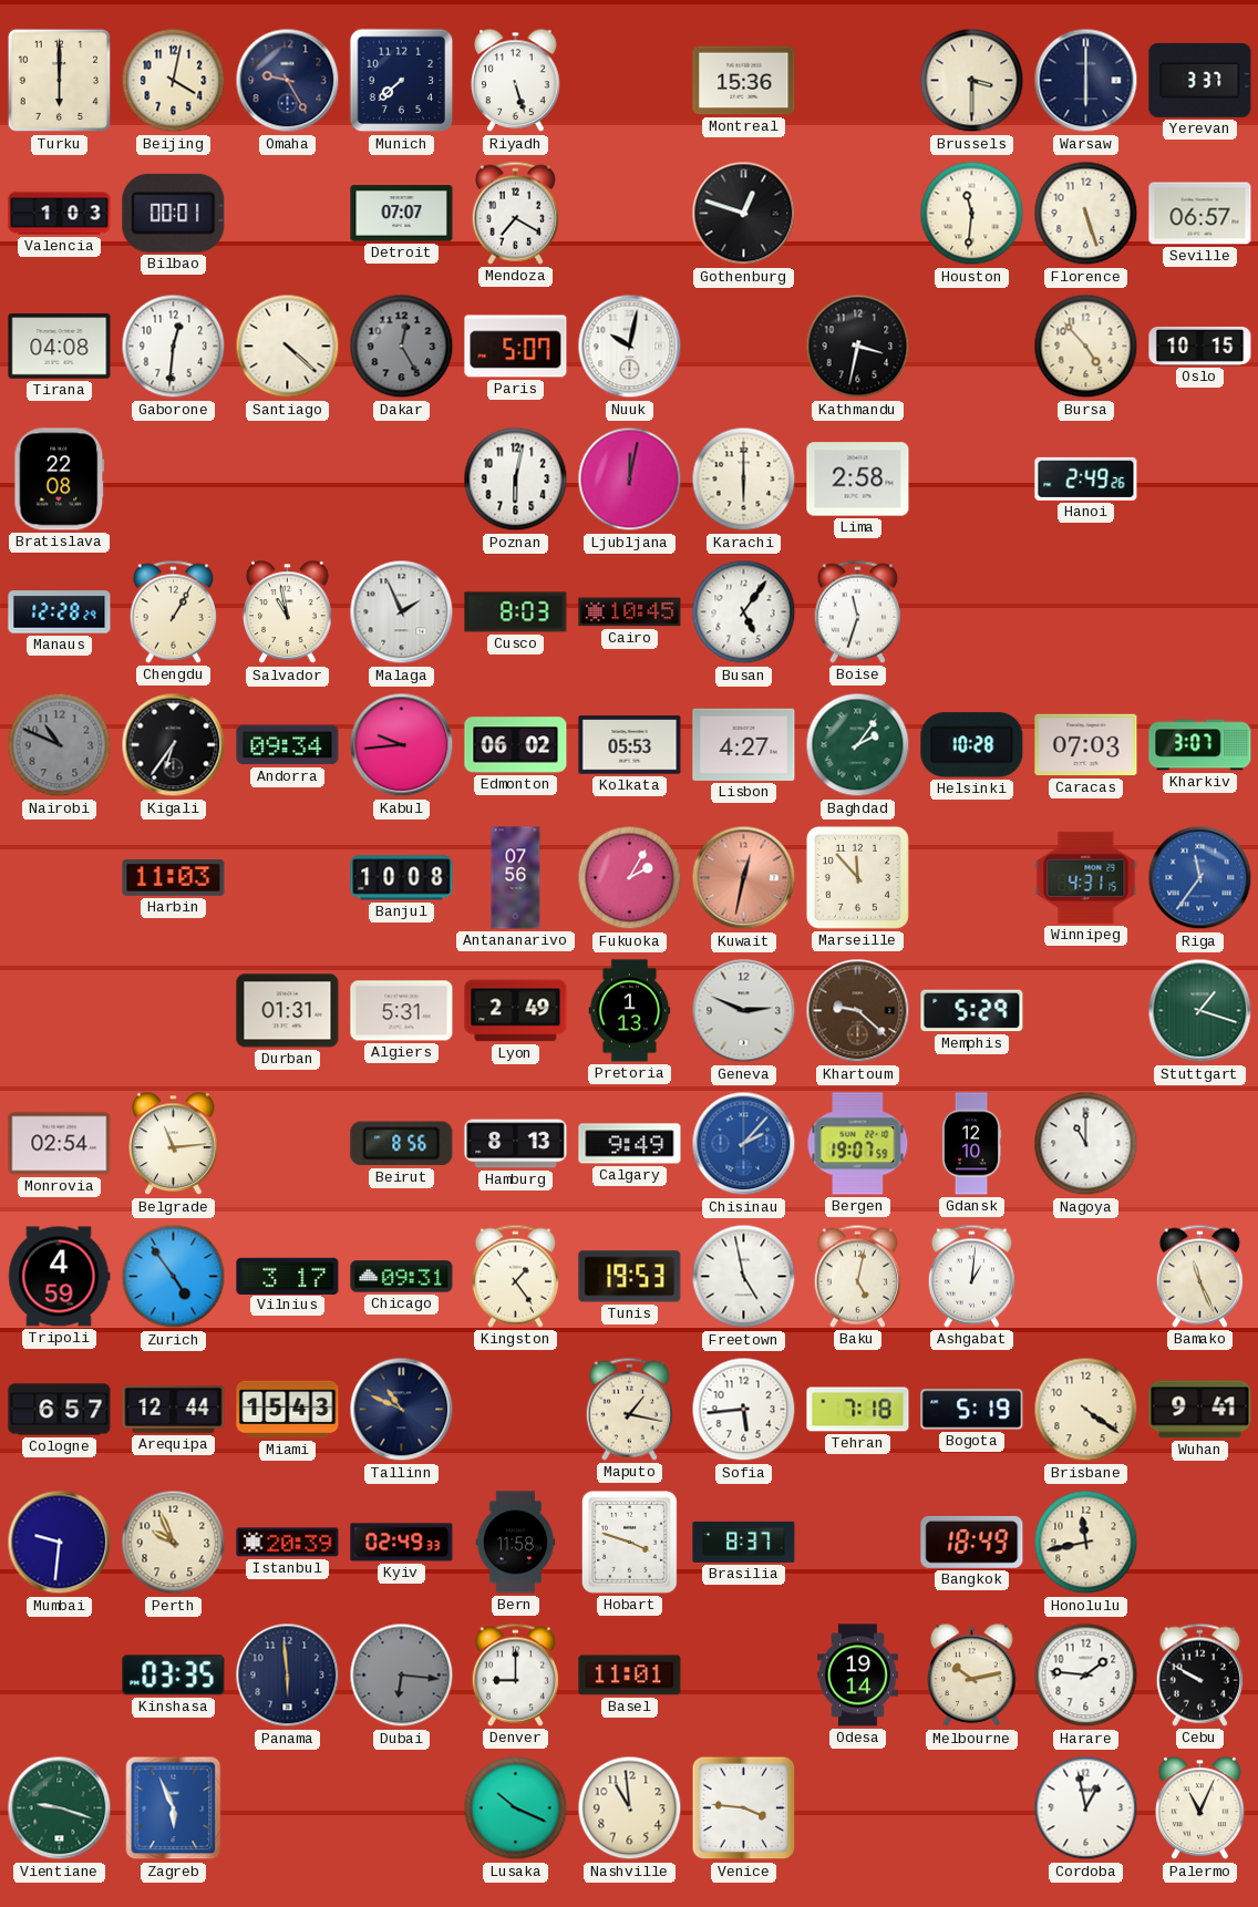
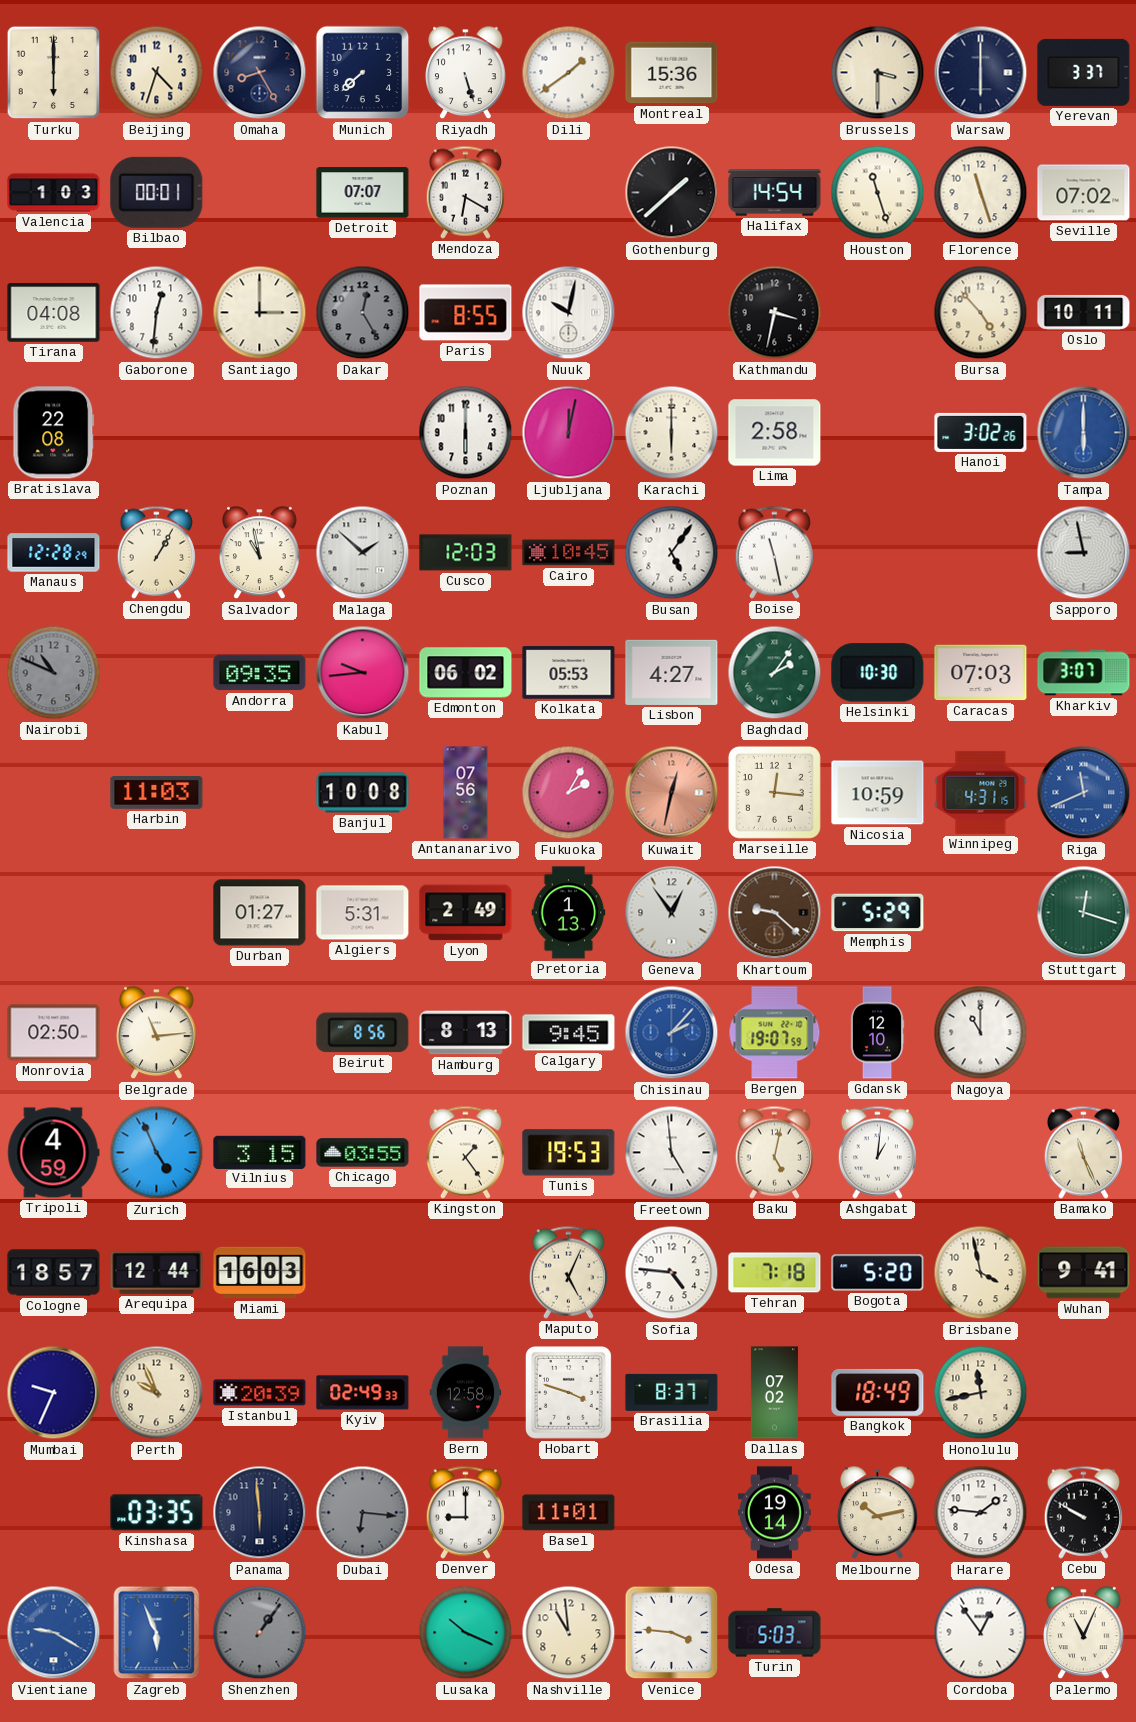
Beijing: 4:02 -> 4:33 (157, 73)
Omaha: 9:25 -> 8:25 (260, 73)
Dili: none -> 1:39 (569, 73)
Mendoza: 7:20 -> 6:20 (465, 192)
Gothenburg: 12:48 -> 1:38 (672, 193)
Halifax: none -> 14:54 (775, 193)
Houston: 11:31 -> 11:27 (878, 193)
Florence: 5:27 -> 11:27 (981, 193)
Seville: 06:57 -> 07:02 (1084, 193)
Santiago: 4:22 -> 3:00 (260, 313)
Paris: 5:07 -> 8:55 (466, 313)
Oslo: 10:15 -> 10:11 (1084, 312)
Poznan: 6:02 -> 6:00 (466, 433)
Hanoi: 2:49 -> 3:02 (981, 432)
Tampa: none -> 6:00 (1084, 433)
Malaga: 1:56 -> 1:52 (363, 553)
Cusco: 8:03 -> 12:03 (466, 553)
Boise: 11:33 -> 11:28 (774, 552)
Sapporo: none -> 8:58 (1084, 553)
Kigali: 6:36 -> none (174, 745)
Andorra: 09:34 -> 09:35 (260, 673)
Helsinki: 10:28 -> 10:30 (878, 673)
Marseille: 11:53 -> 12:16 (774, 792)
Nicosia: none -> 10:59 (878, 793)
Riga: 11:36 -> 11:41 (1084, 793)
Durban: 01:31 -> 01:27 (260, 913)
Geneva: 2:49 -> 12:54 (672, 913)
Stuttgart: 1:18 -> 12:18 (1084, 913)
Monrovia: 02:54 -> 02:50 (54, 1033)
Calgary: 9:49 -> 9:45 (569, 1033)
Zurich: 4:54 -> 4:56 (157, 1153)
Vilnius: 3:17 -> 3:15 (260, 1152)
Chicago: 09:31 -> 03:55 (363, 1153)
Freetown: 4:58 -> 4:59 (672, 1153)
Cologne: 6:57 -> 18:57 (54, 1273)
Miami: 15:43 -> 16:03 (260, 1273)
Tallinn: 10:49 -> none (402, 1410)
Maputo: 1:17 -> 5:04 (568, 1272)
Sofia: 5:44 -> 4:46 (672, 1273)
Bogota: 5:19 -> 5:20 (878, 1273)
Brisbane: 4:21 -> 3:58 (981, 1273)
Mumbai: 9:31 -> 9:34 (54, 1393)
Bern: 11:58 -> 12:58 (466, 1393)
Dallas: none -> 07:02 (774, 1393)
Vientiane: 9:18 -> 9:20 (54, 1633)
Vientiane dial: green -> blue (54, 1633)
Shenzhen: none -> 1:06 (260, 1633)
Turin: none -> 5:03 (775, 1633)
Cordoba: 12:58 -> 12:54 (981, 1633)
